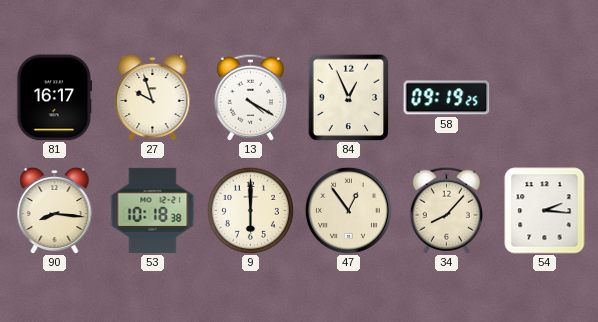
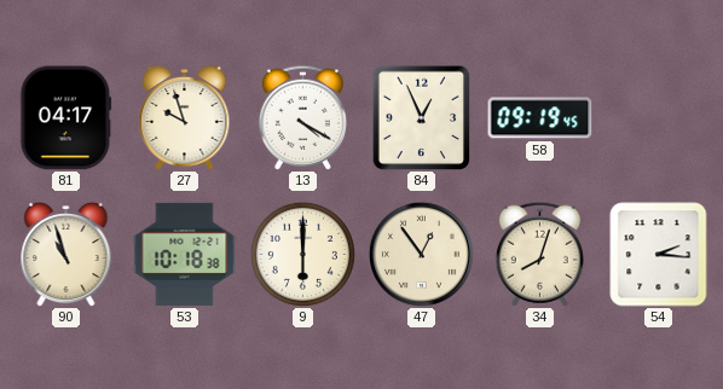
81: 16:17 -> 04:17 (66, 118)
58: 09:19:25 -> 09:19:45 (540, 118)
90: 8:16 -> 10:57 (66, 254)
34: 8:07 -> 8:03 (539, 254)
